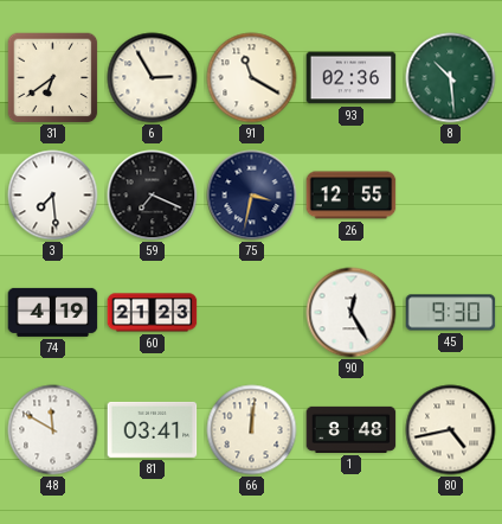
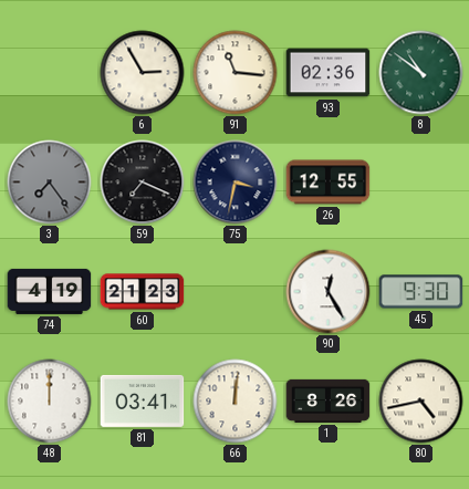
31: 6:39 -> none (52, 77)
91: 11:20 -> 11:16 (236, 73)
8: 10:29 -> 10:51 (421, 73)
3: 7:29 -> 7:24 (50, 183)
3 dial: white -> grey (50, 183)
48: 11:50 -> 12:00 (50, 402)
1: 8:48 -> 8:26 (329, 400)
